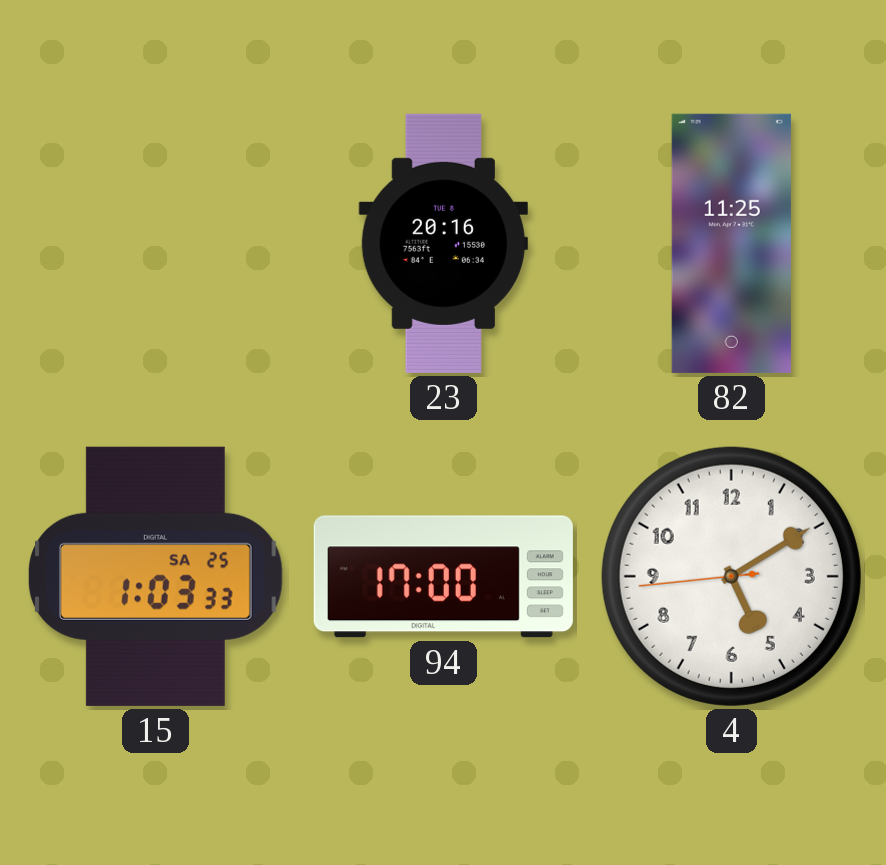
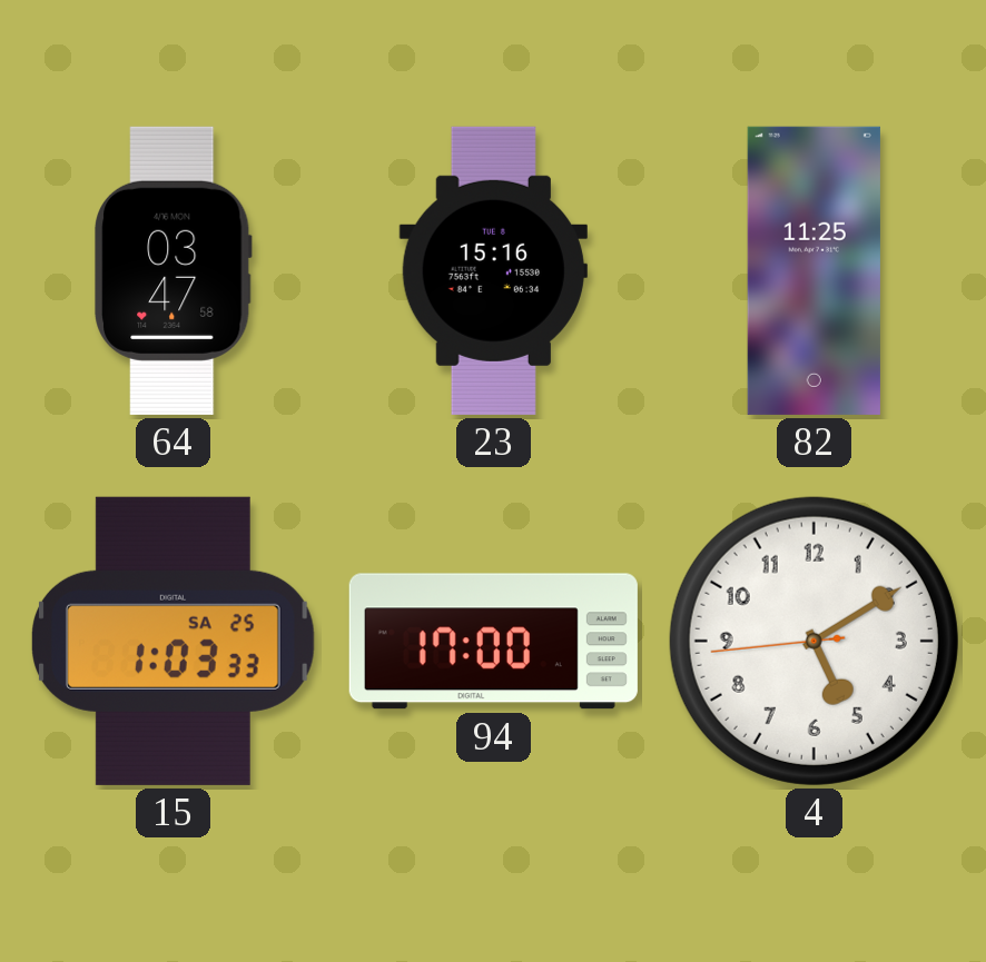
64: none -> 03:47 (174, 270)
23: 20:16 -> 15:16 (493, 270)
